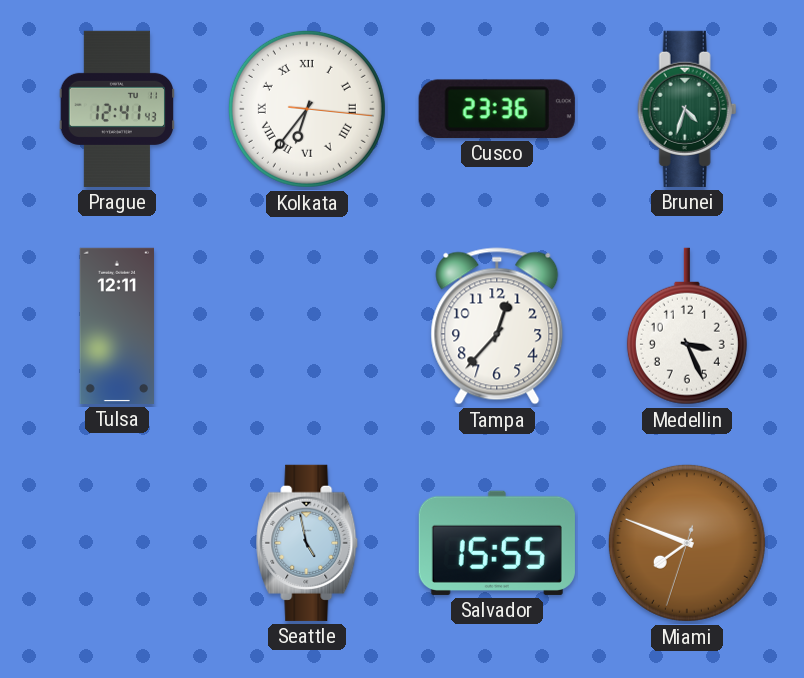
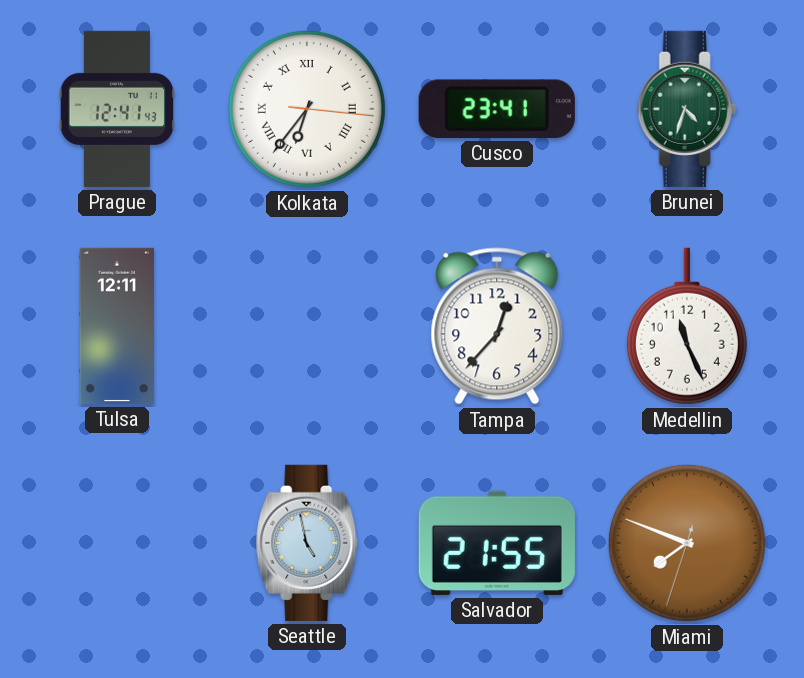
Cusco: 23:36 -> 23:41 (497, 109)
Medellin: 3:26 -> 11:26 (687, 326)
Salvador: 15:55 -> 21:55 (497, 543)
